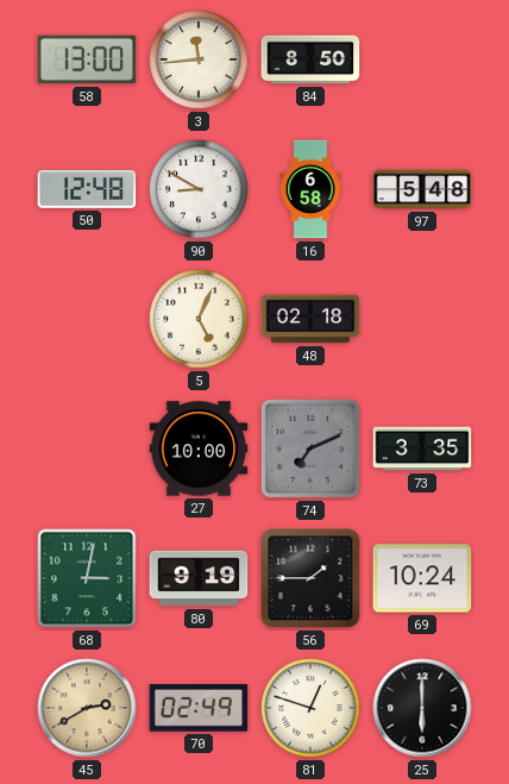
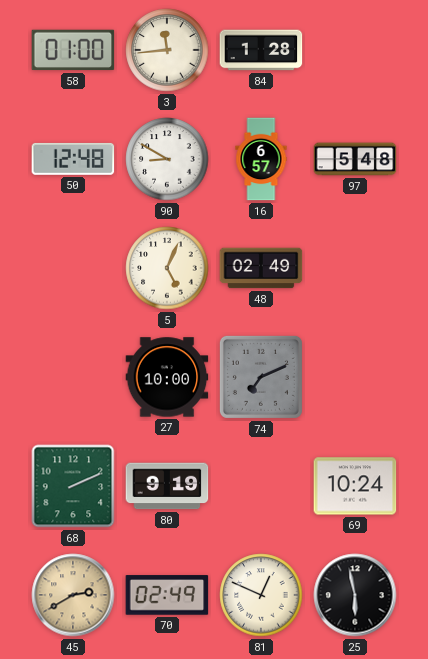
58: 13:00 -> 01:00 (73, 50)
84: 8:50 -> 1:28 (261, 50)
16: 6:58 -> 6:57 (261, 159)
48: 02:18 -> 02:49 (261, 268)
73: 3:35 -> none (422, 449)
68: 3:02 -> 2:11 (73, 486)
56: 1:45 -> none (310, 578)
81: 12:48 -> 12:49 (261, 595)
25: 6:00 -> 5:58 (355, 595)
